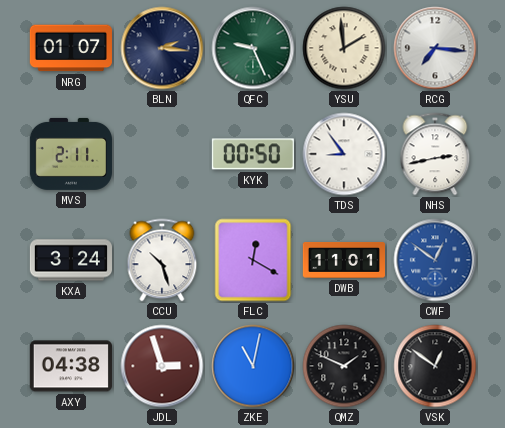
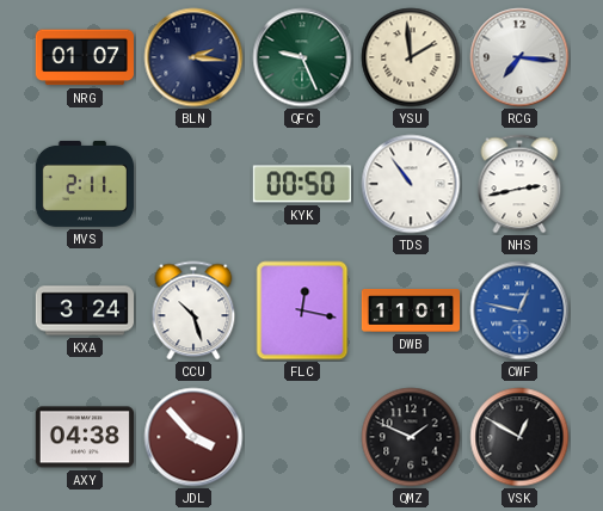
TDS: 8:54 -> 10:54 (411, 184)
FLC: 12:20 -> 12:17 (302, 310)
CWF: 12:51 -> 12:47 (519, 310)
JDL: 2:57 -> 3:53 (193, 437)
ZKE: 11:02 -> none (253, 366)
VSK: 12:51 -> 12:50 (519, 437)
